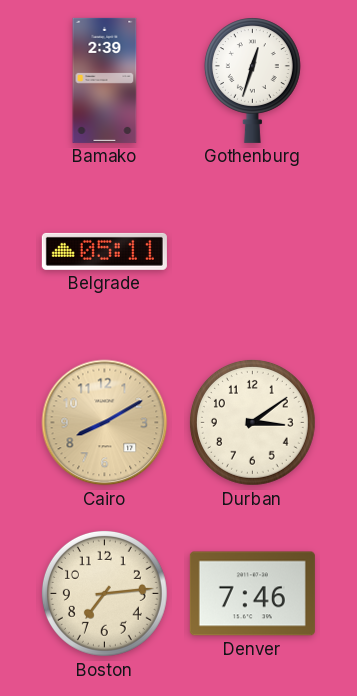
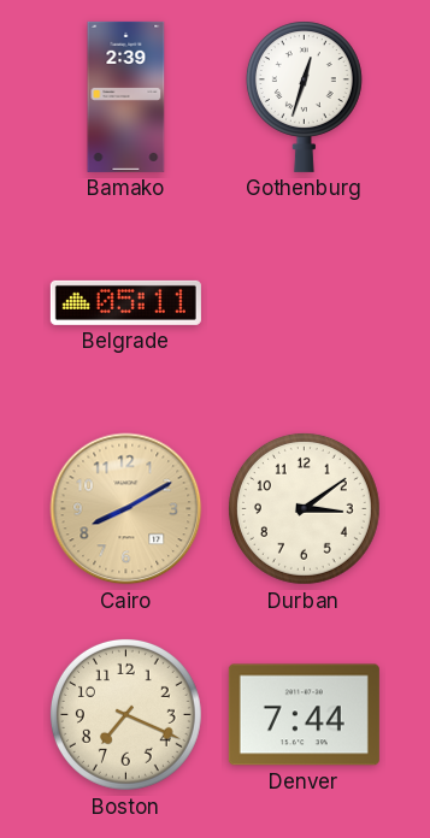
Boston: 7:14 -> 7:19 (125, 714)
Denver: 7:46 -> 7:44 (304, 715)
